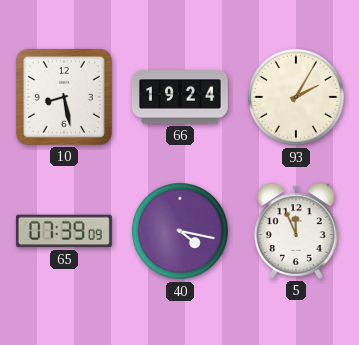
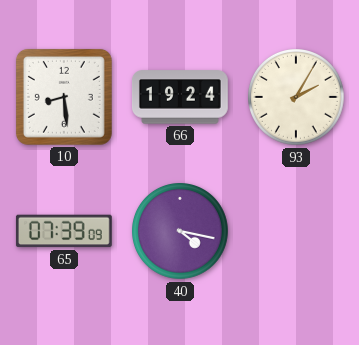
10: 8:28 -> 8:29 (64, 97)
5: 11:56 -> none (296, 231)
